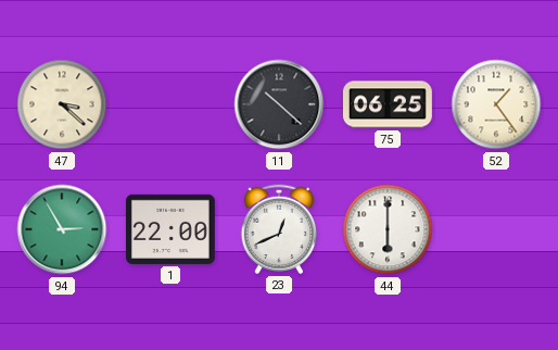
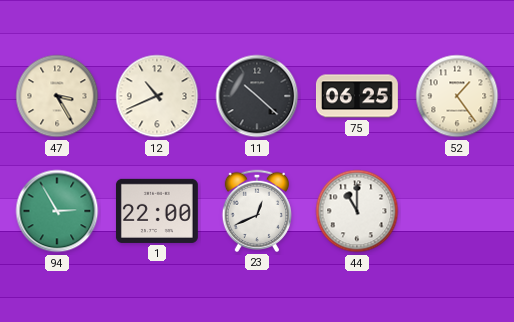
47: 3:22 -> 3:25 (57, 96)
12: none -> 10:41 (157, 96)
44: 6:00 -> 11:00 (357, 211)
